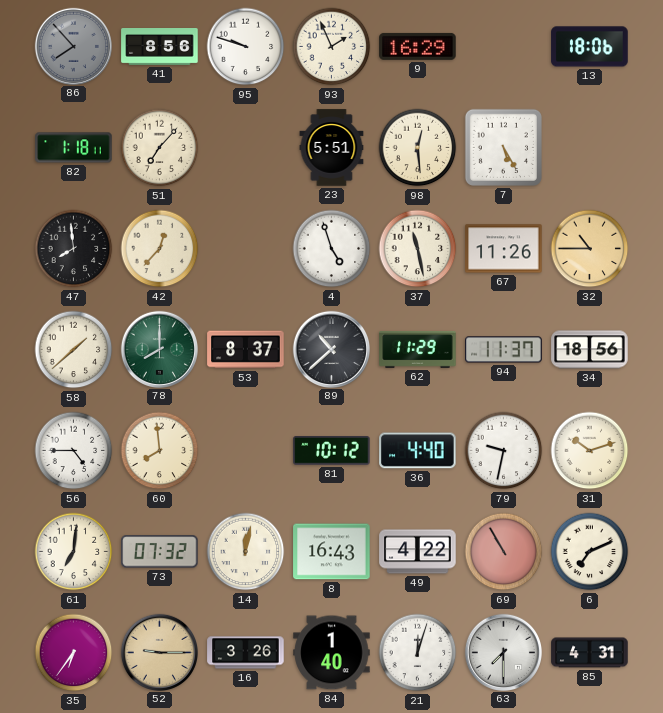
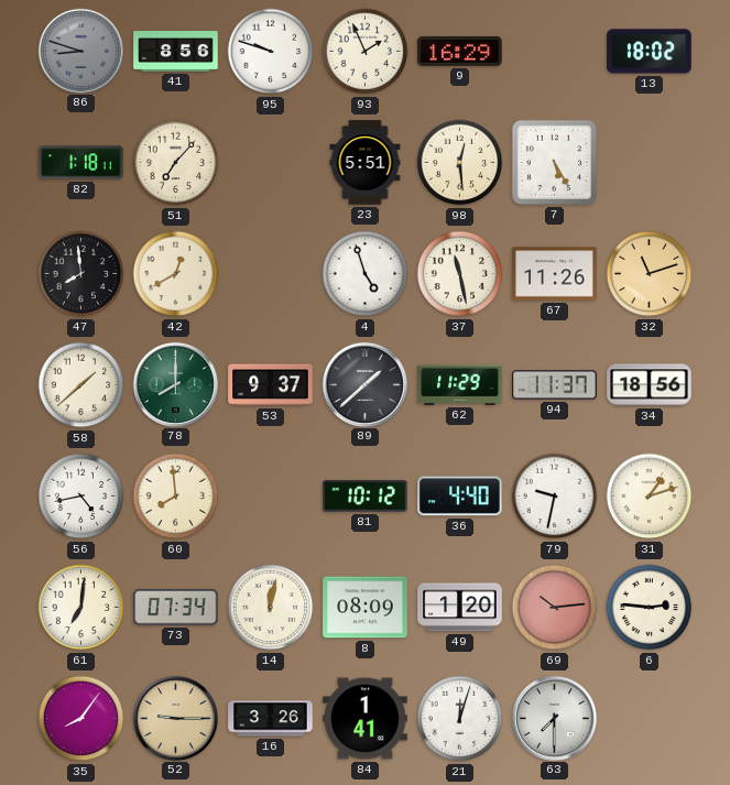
86: 7:53 -> 8:48 (80, 51)
13: 18:06 -> 18:02 (650, 52)
42: 12:37 -> 12:40 (176, 274)
32: 10:45 -> 11:12 (650, 274)
53: 8:37 -> 9:37 (271, 385)
89: 10:38 -> 1:38 (364, 384)
56: 4:45 -> 4:43 (81, 497)
31: 10:12 -> 1:12 (650, 497)
73: 07:32 -> 07:34 (176, 608)
8: 16:43 -> 08:09 (366, 608)
49: 4:22 -> 1:20 (460, 608)
69: 10:55 -> 10:14 (555, 608)
6: 7:11 -> 2:46 (650, 608)
35: 6:36 -> 8:06 (81, 719)
84: 1:40 -> 1:41 (366, 719)
85: 4:31 -> none (590, 653)
